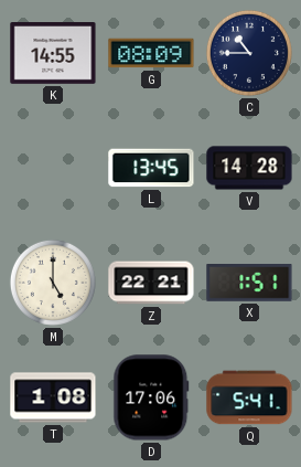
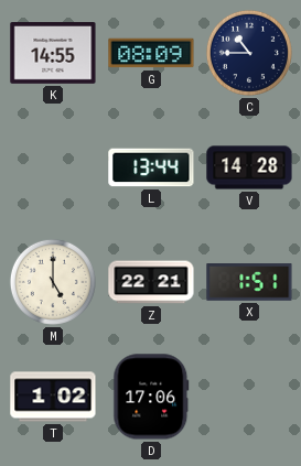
L: 13:45 -> 13:44 (151, 167)
T: 1:08 -> 1:02 (53, 397)
Q: 5:41 -> none (249, 397)
